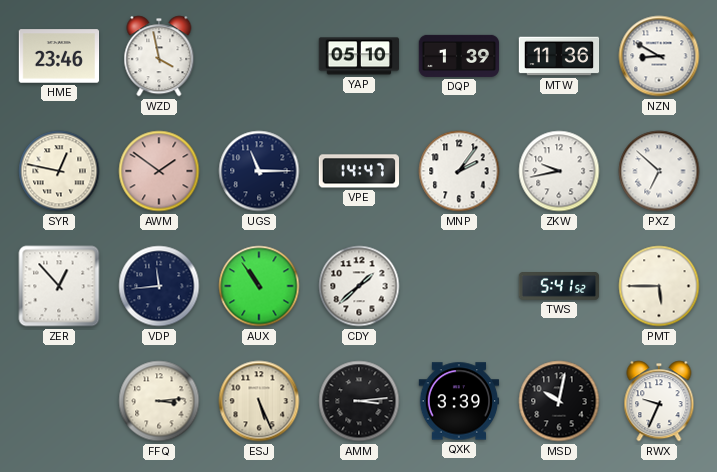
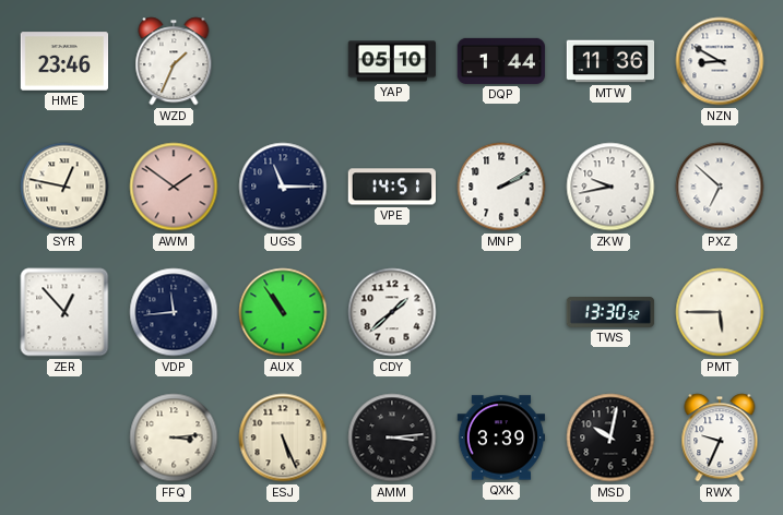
WZD: 3:58 -> 1:34 (174, 61)
DQP: 1:39 -> 1:44 (501, 61)
VPE: 14:47 -> 14:51 (391, 187)
MNP: 2:06 -> 2:10 (501, 187)
TWS: 5:41 -> 13:30 (610, 313)
